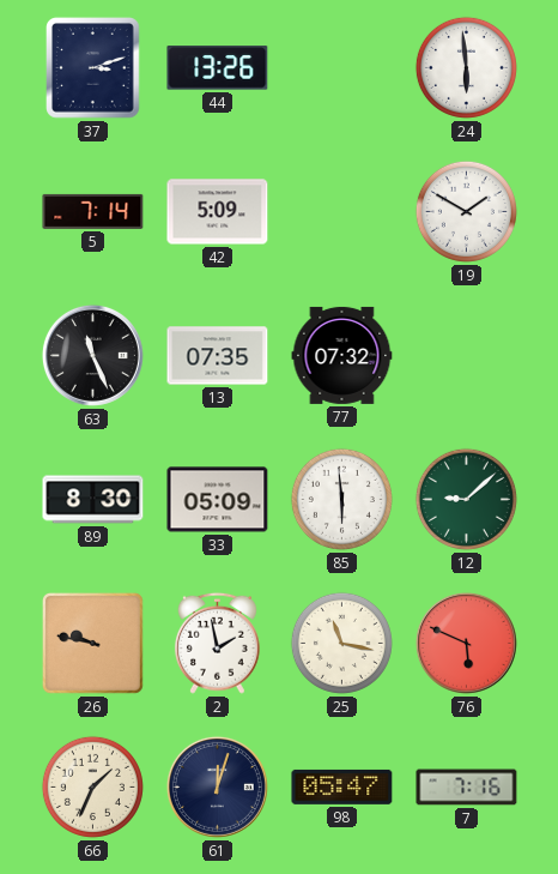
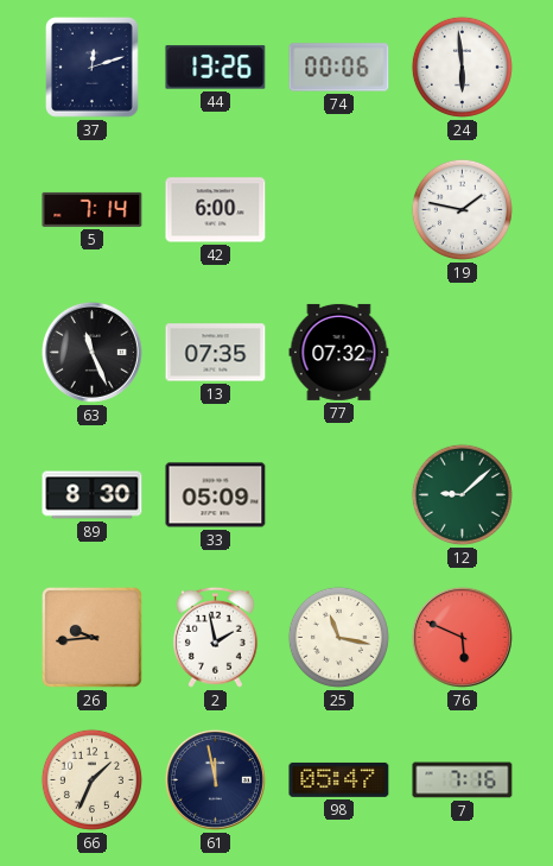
37: 3:12 -> 12:12 (93, 68)
74: none -> 00:06 (339, 68)
42: 5:09 -> 6:00 (216, 210)
19: 1:50 -> 1:47 (462, 209)
85: 5:59 -> none (341, 499)
26: 9:47 -> 9:44 (91, 637)
61: 12:03 -> 11:58 (215, 779)
